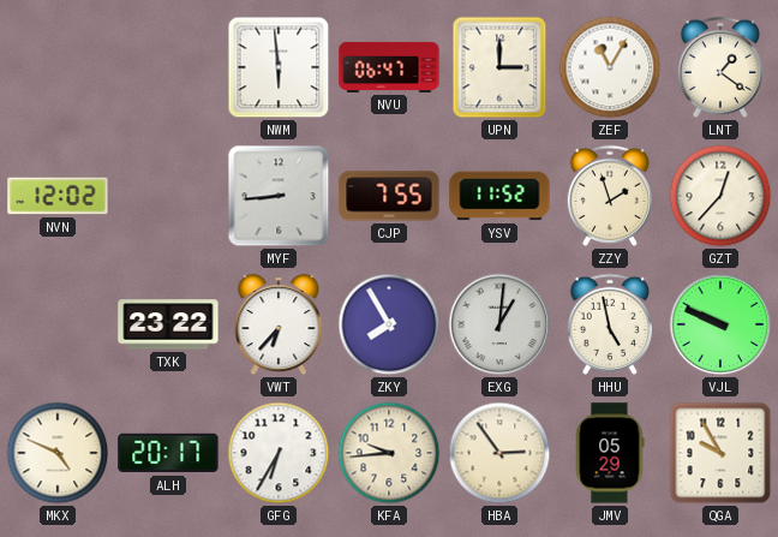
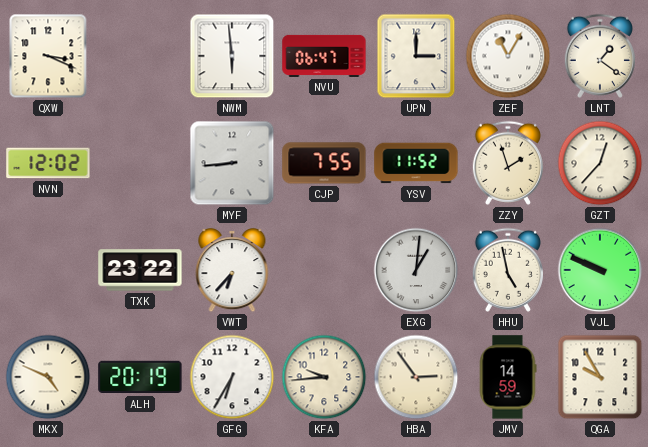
QXW: none -> 3:19 (48, 56)
ZKY: 7:55 -> none (389, 324)
ALH: 20:17 -> 20:19 (140, 377)
JMV: 05:29 -> 14:59 (508, 377)
